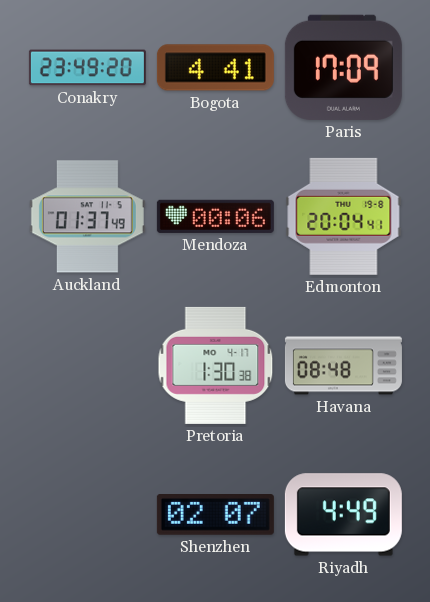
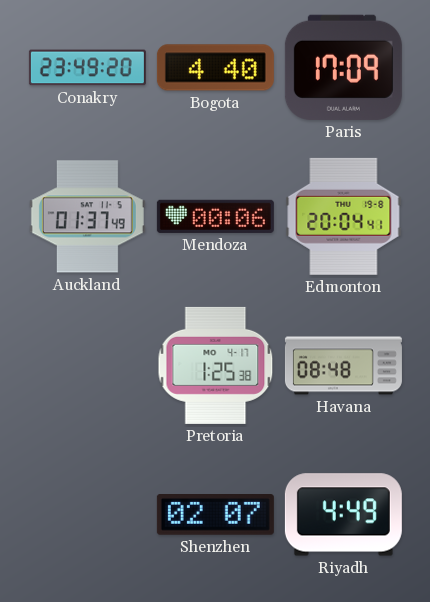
Bogota: 4:41 -> 4:40 (215, 68)
Pretoria: 1:30 -> 1:25 (216, 365)
